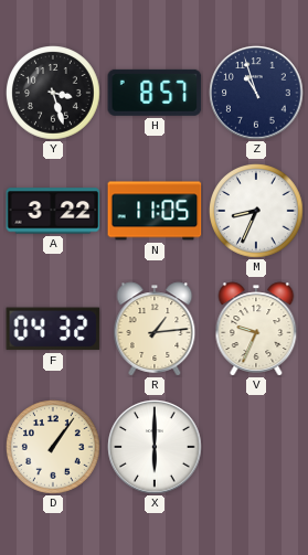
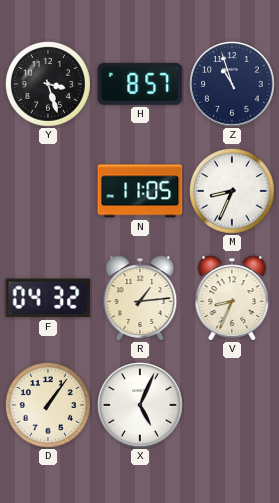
A: 3:22 -> none (53, 211)
V: 9:34 -> 8:34 (232, 298)
X: 6:00 -> 5:04 (140, 405)
